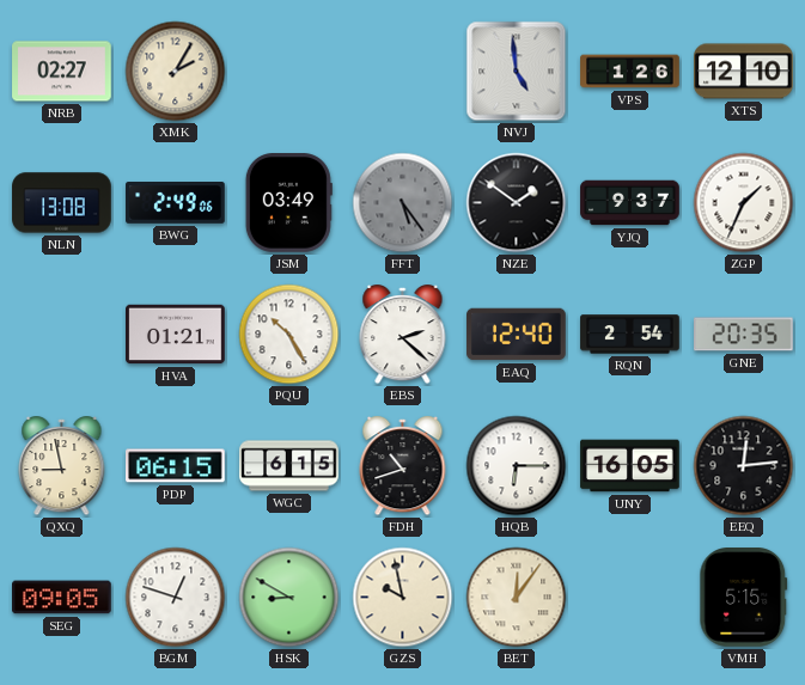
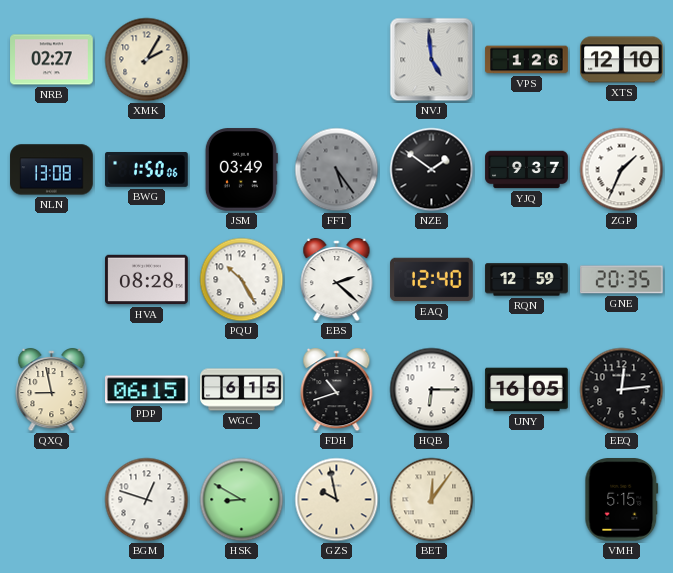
BWG: 2:49 -> 1:50 (147, 170)
HVA: 01:21 -> 08:28 (147, 280)
RQN: 2:54 -> 12:59 (527, 280)
SEG: 09:05 -> none (62, 598)
